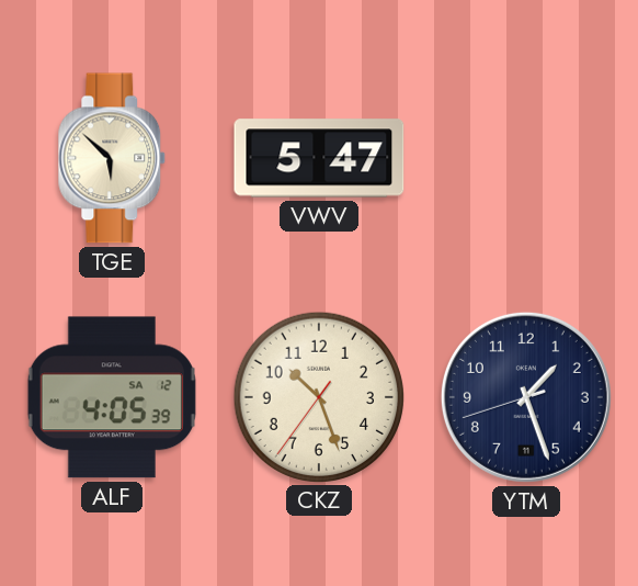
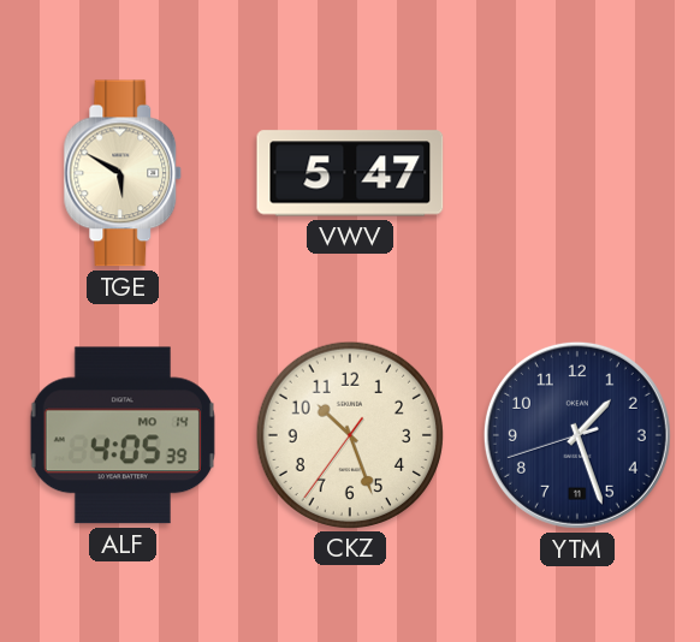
TGE: 5:52 -> 5:50 (123, 173)
ALF date: SA 12 -> MO 14 (123, 435)
